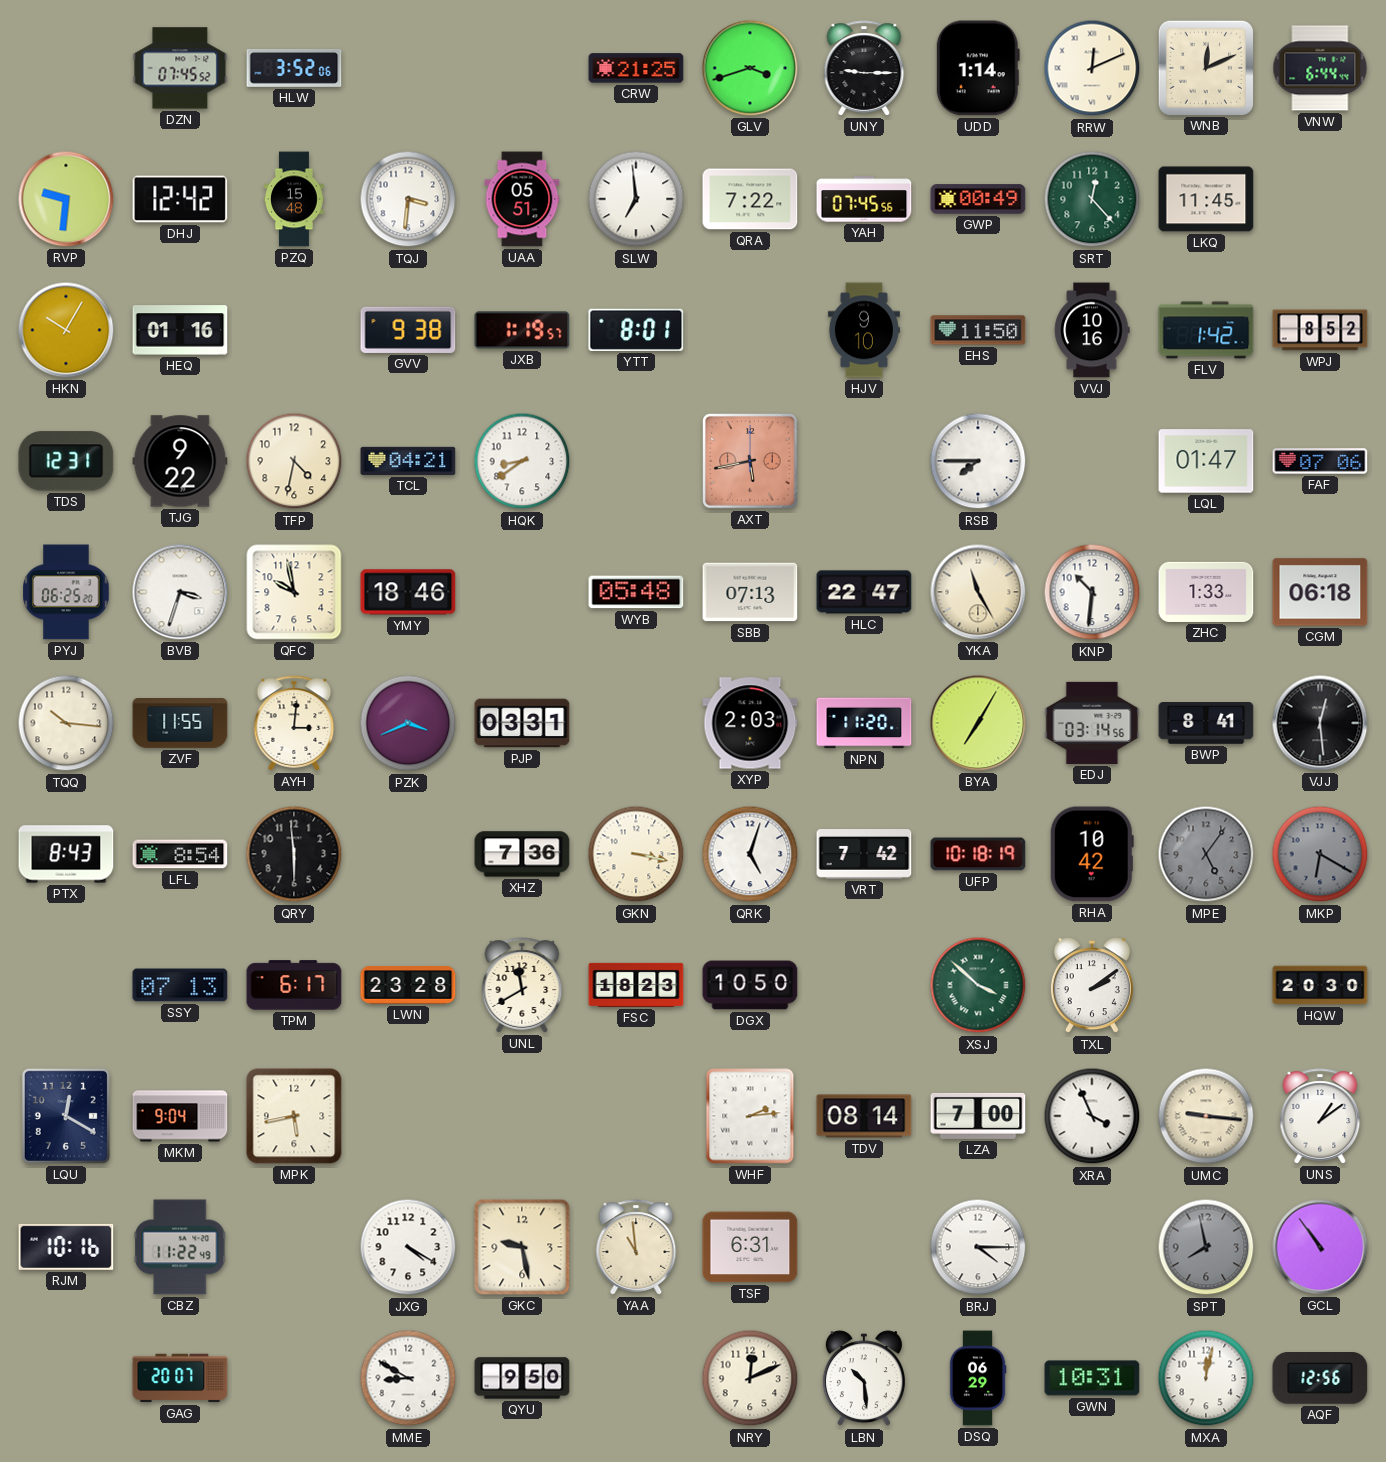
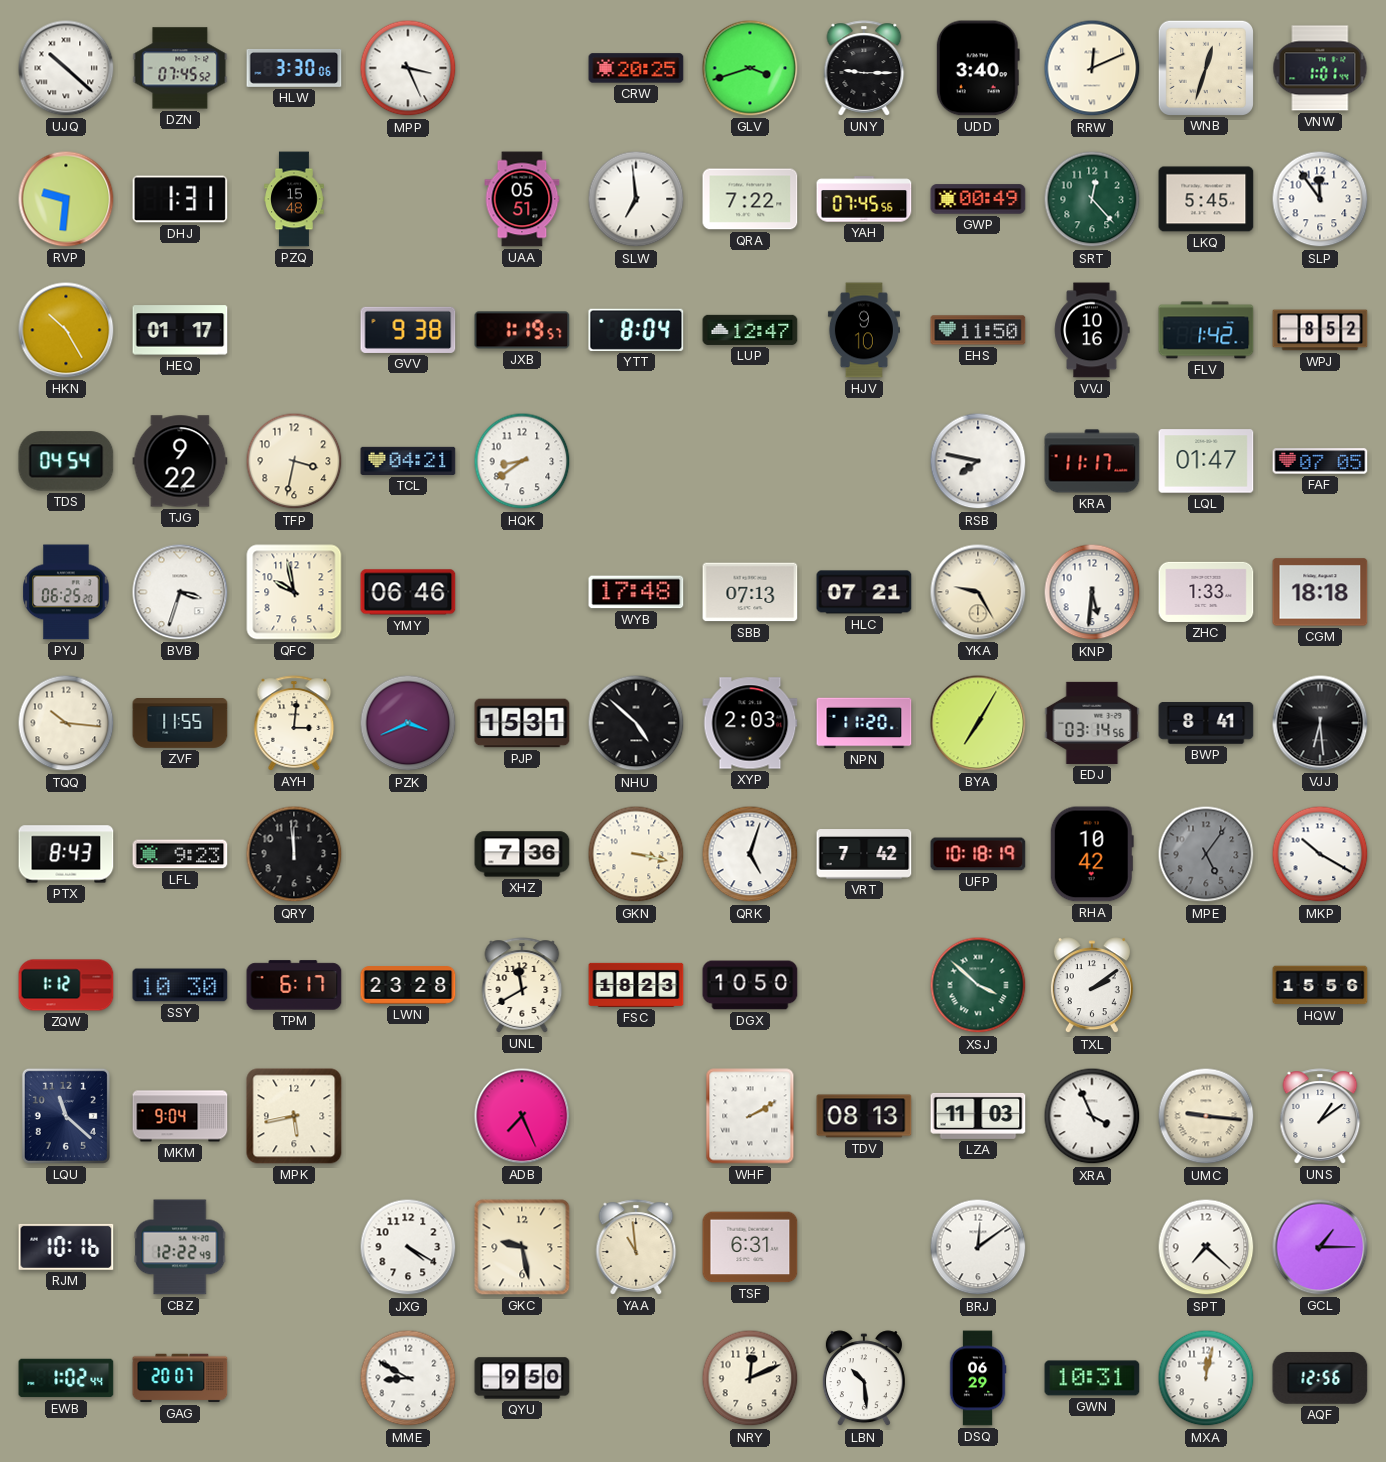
UJQ: none -> 10:22 (66, 68)
HLW: 3:52 -> 3:30 (294, 68)
MPP: none -> 3:26 (408, 68)
CRW: 21:25 -> 20:25 (636, 68)
UDD: 1:14 -> 3:40 (978, 68)
WNB: 12:11 -> 12:33 (1205, 67)
VNW: 6:44 -> 1:01 (1320, 68)
DHJ: 12:42 -> 1:31 (180, 199)
TQJ: 3:31 -> none (408, 199)
LKQ: 11:45 -> 5:45 (1206, 199)
SLP: none -> 11:54 (1320, 199)
HKN: 10:05 -> 10:25 (66, 330)
HEQ: 01:16 -> 01:17 (180, 330)
YTT: 8:01 -> 8:04 (636, 330)
LUP: none -> 12:47 (750, 330)
TDS: 12:31 -> 04:54 (66, 461)
TFP: 4:32 -> 3:32 (294, 461)
AXT: 5:43 -> none (750, 461)
RSB: 7:45 -> 7:47 (978, 461)
KRA: none -> 11:17 (1092, 461)
FAF: 07:06 -> 07:05 (1320, 461)
YMY: 18:46 -> 06:46 (408, 592)
WYB: 05:48 -> 17:48 (636, 592)
HLC: 22:47 -> 07:21 (864, 592)
YKA: 11:25 -> 9:25 (978, 592)
KNP: 10:31 -> 5:31 (1092, 592)
CGM: 06:18 -> 18:18 (1320, 592)
PJP: 03:31 -> 15:31 (522, 723)
NHU: none -> 4:52 (636, 723)
VJJ: 12:29 -> 6:29 (1320, 723)
LFL: 8:54 -> 9:23 (180, 854)
QRY: 5:59 -> 11:59 (294, 854)
MKP: 6:20 -> 10:20 (1320, 854)
MKP dial: grey -> white (1320, 854)
ZQW: none -> 1:12 (66, 985)
SSY: 07:13 -> 10:30 (180, 985)
HQW: 20:30 -> 15:56 (1320, 985)
LQU: 12:20 -> 11:22 (66, 1116)
ADB: none -> 7:26 (522, 1116)
WHF: 2:14 -> 2:10 (750, 1116)
TDV: 08:14 -> 08:13 (864, 1116)
LZA: 7:00 -> 11:03 (978, 1116)
CBZ: 11:22 -> 12:22 (180, 1247)
BRJ: 4:15 -> 12:09 (978, 1247)
SPT: 7:58 -> 7:22 (1206, 1247)
SPT dial: grey -> white (1206, 1247)
GCL: 10:54 -> 1:15 (1320, 1247)
EWB: none -> 1:02 (66, 1378)
